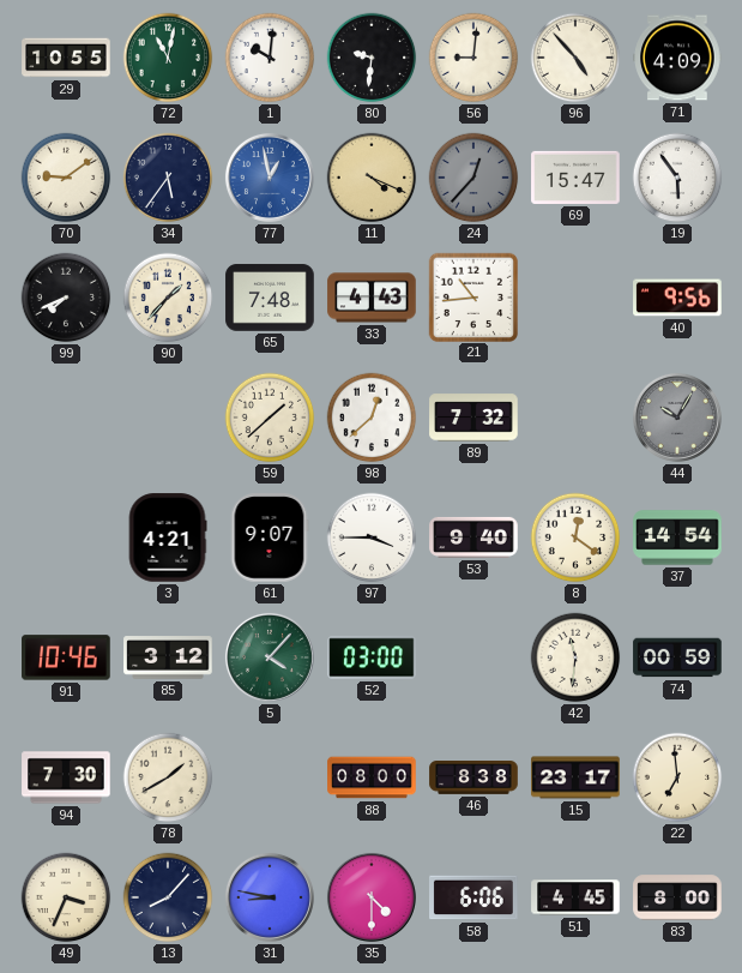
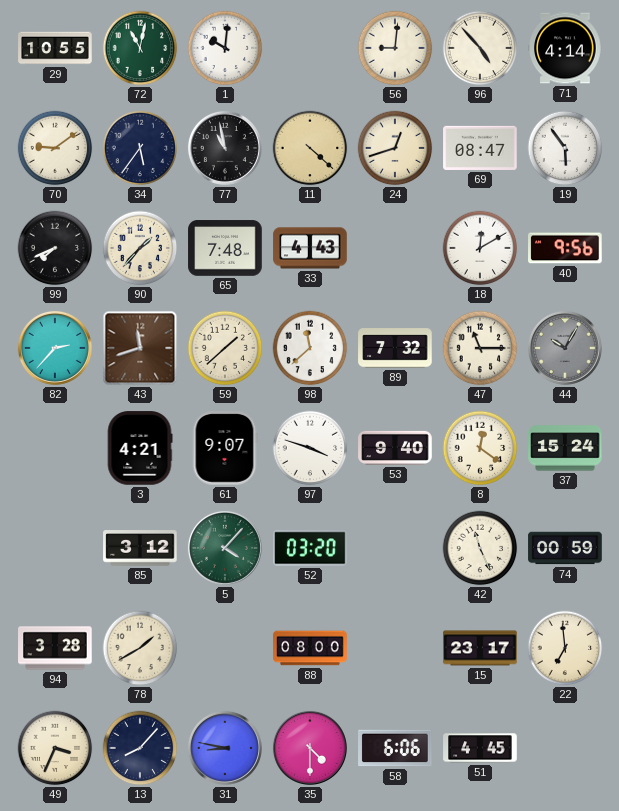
80: 9:31 -> none (372, 58)
71: 4:09 -> 4:14 (565, 48)
77: 12:58 -> 10:58 (225, 148)
77 dial: blue -> black (225, 148)
11: 4:19 -> 4:22 (310, 148)
24: 12:37 -> 12:42 (395, 148)
24 dial: grey -> cream (395, 148)
69: 15:47 -> 08:47 (480, 148)
21: 10:44 -> none (472, 296)
18: none -> 12:10 (480, 248)
82: none -> 2:37 (55, 348)
43: none -> 11:42 (140, 348)
98: 12:38 -> 11:38 (310, 348)
47: none -> 11:15 (480, 348)
97: 3:45 -> 3:48 (310, 448)
37: 14:54 -> 15:24 (565, 448)
91: 10:46 -> none (66, 657)
52: 03:00 -> 03:20 (310, 548)
42: 11:31 -> 11:26 (480, 548)
94: 7:30 -> 3:28 (55, 648)
46: 8:38 -> none (473, 779)
83: 8:00 -> none (677, 897)
